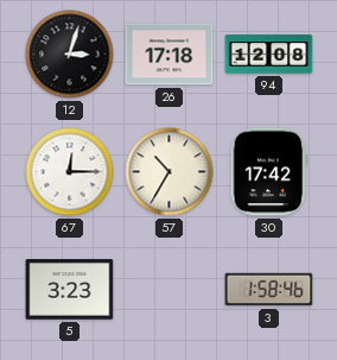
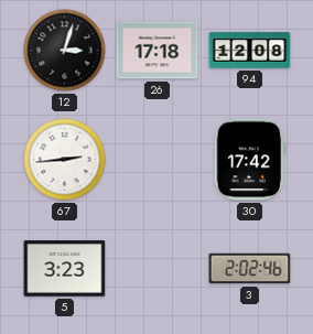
67: 12:15 -> 2:44 (65, 160)
57: 10:35 -> none (170, 172)
3: 1:58 -> 2:02 (250, 269)
